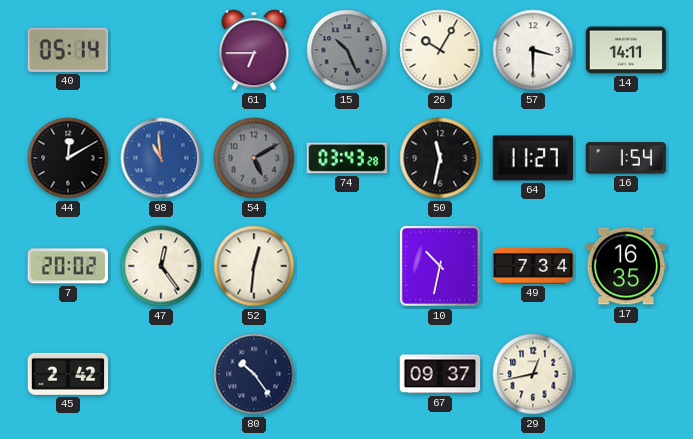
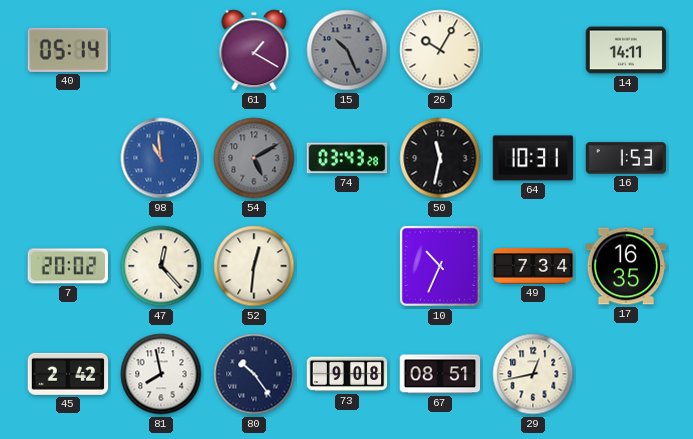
61: 6:45 -> 1:20 (254, 50)
57: 3:30 -> none (533, 50)
44: 12:10 -> none (68, 158)
64: 11:27 -> 10:31 (533, 158)
16: 1:54 -> 1:53 (625, 158)
47: 12:24 -> 12:23 (161, 266)
10: 10:32 -> 10:34 (440, 266)
81: none -> 7:58 (161, 374)
73: none -> 9:08 (347, 374)
67: 09:37 -> 08:51 (440, 374)
